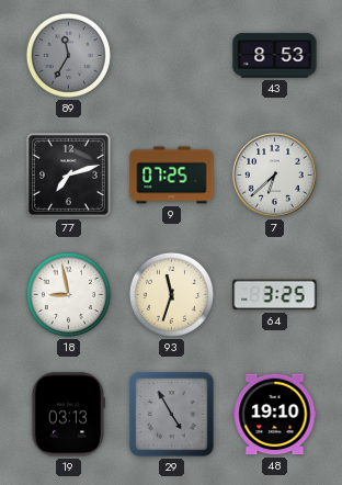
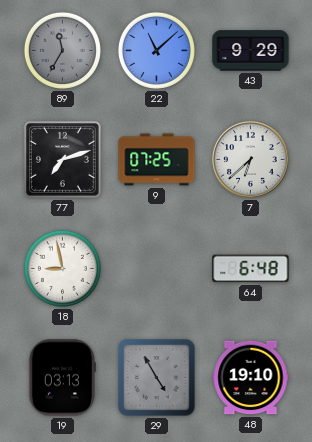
22: none -> 11:08 (156, 50)
43: 8:53 -> 9:29 (251, 51)
93: 11:33 -> none (171, 294)
64: 3:25 -> 6:48 (251, 269)
